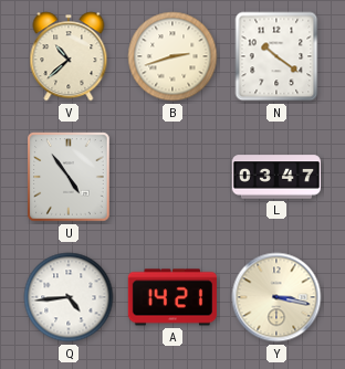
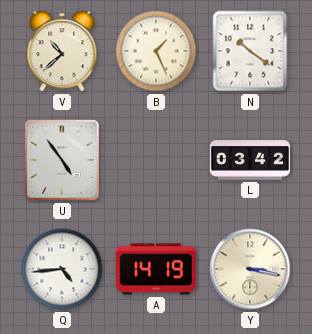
B: 2:42 -> 1:26 (156, 51)
L: 03:47 -> 03:42 (249, 160)
A: 14:21 -> 14:19 (156, 269)
